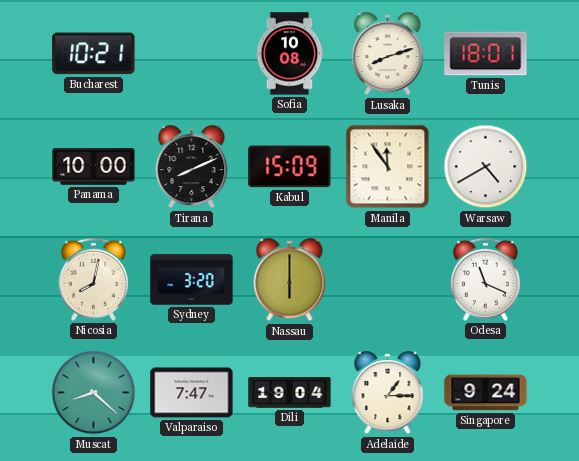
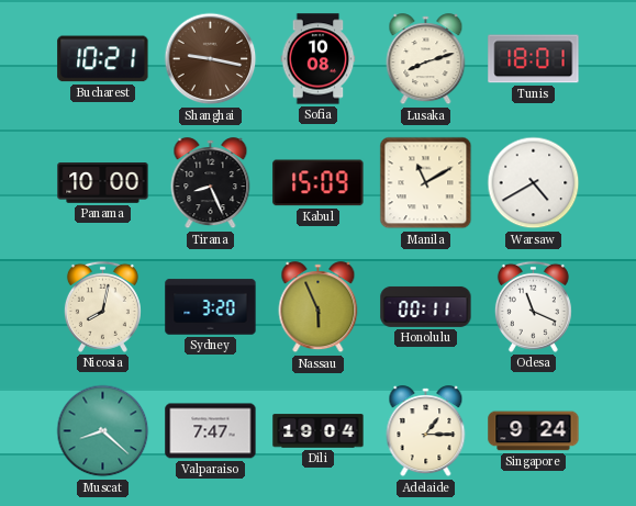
Shanghai: none -> 9:17 (211, 59)
Tirana: 8:11 -> 8:26 (211, 183)
Manila: 11:54 -> 11:10 (426, 183)
Nassau: 6:00 -> 5:56 (319, 307)
Honolulu: none -> 00:11 (426, 306)
